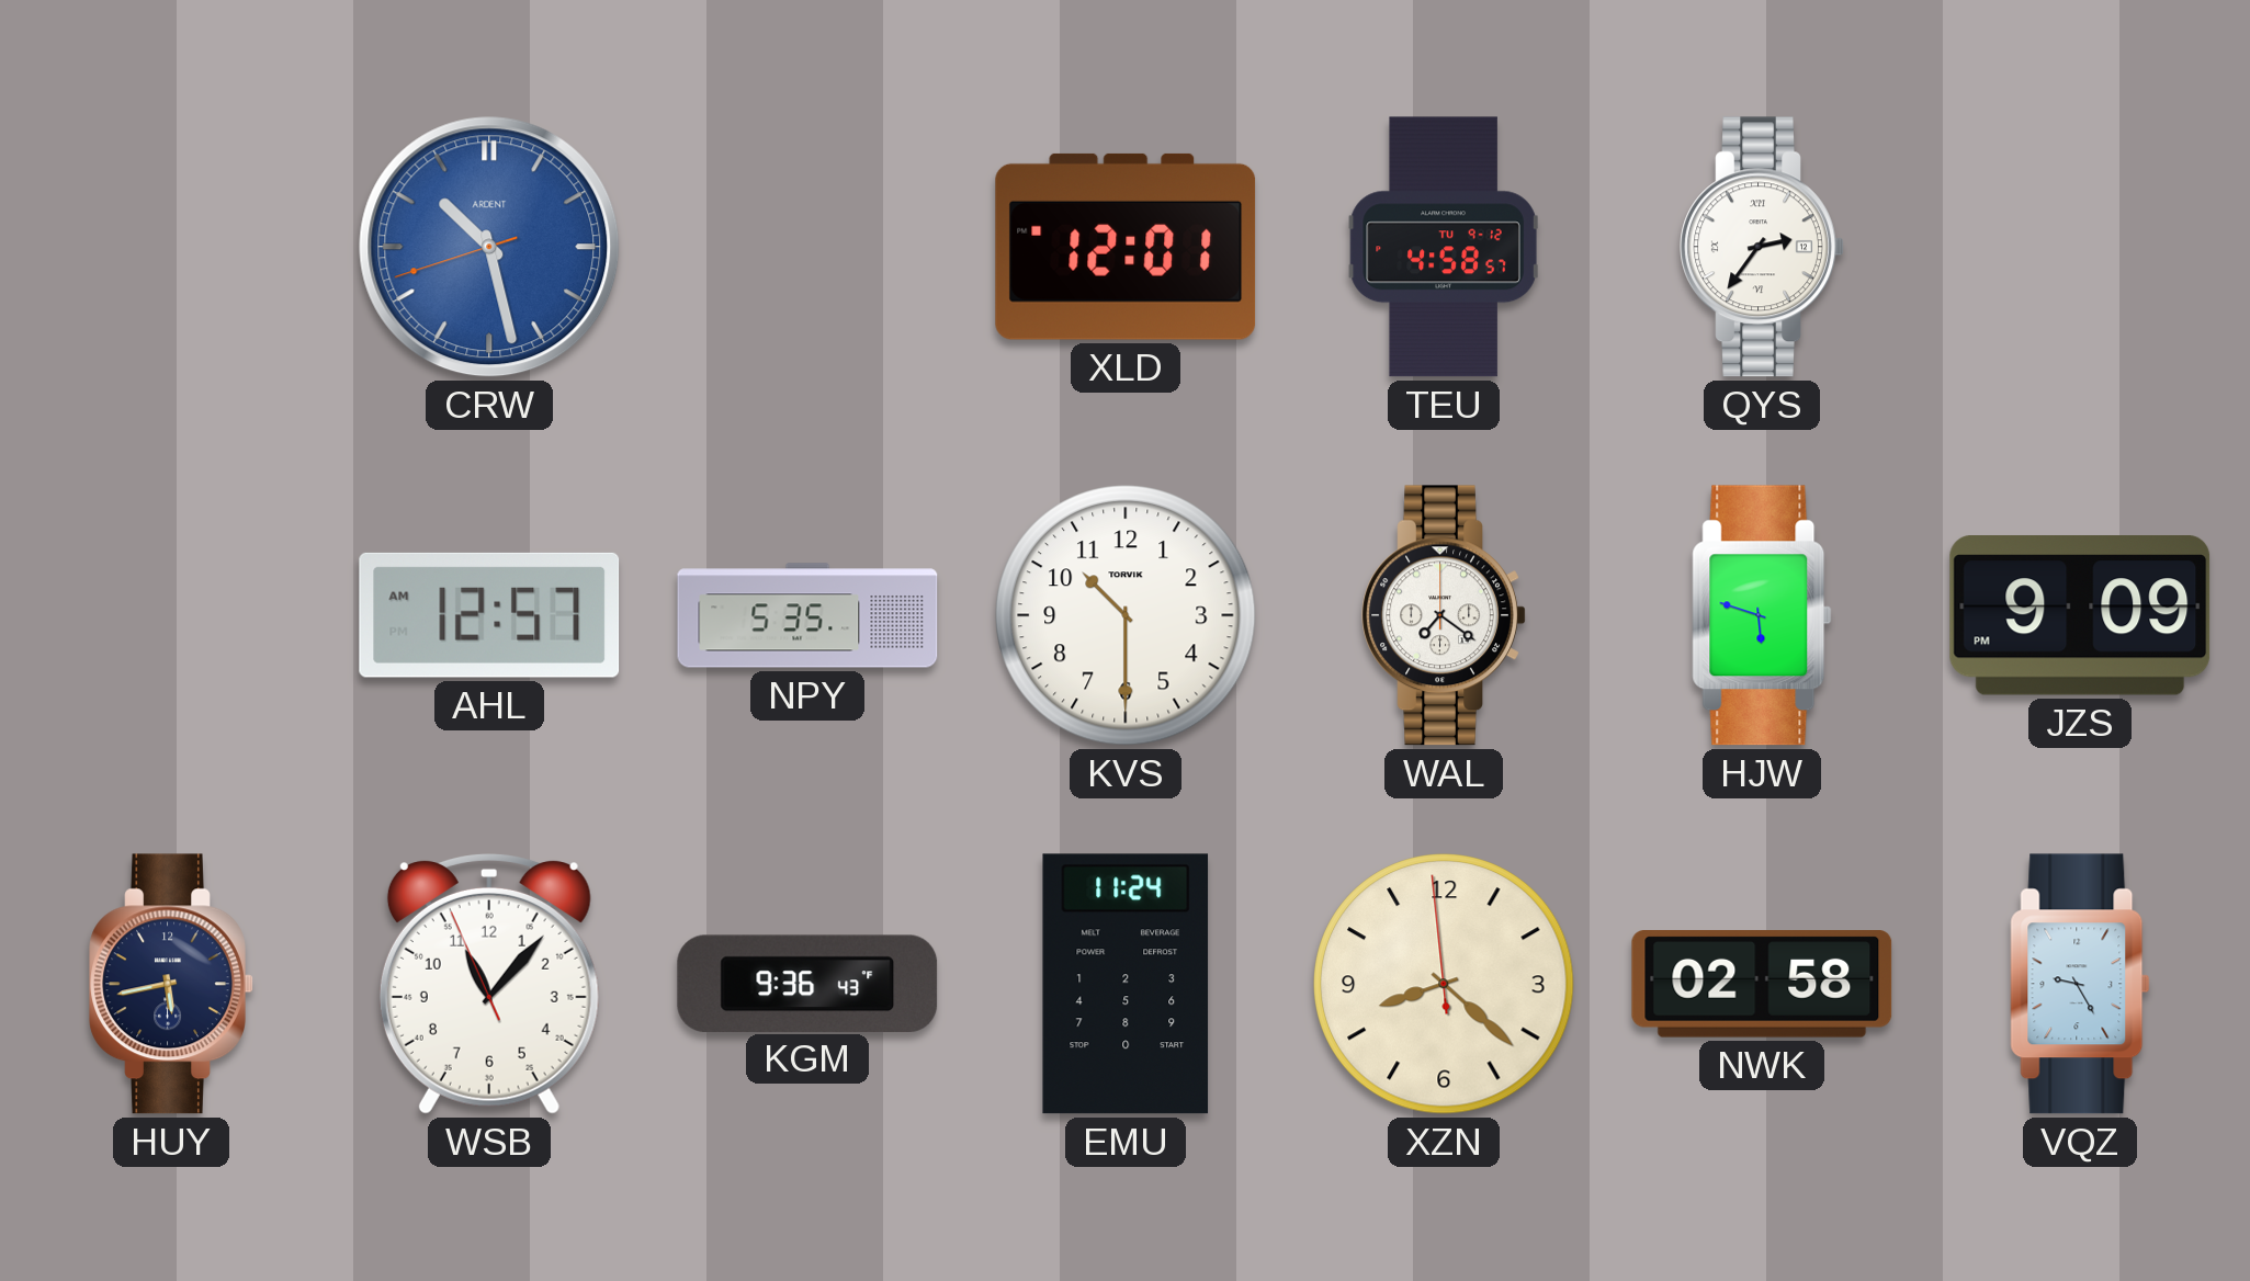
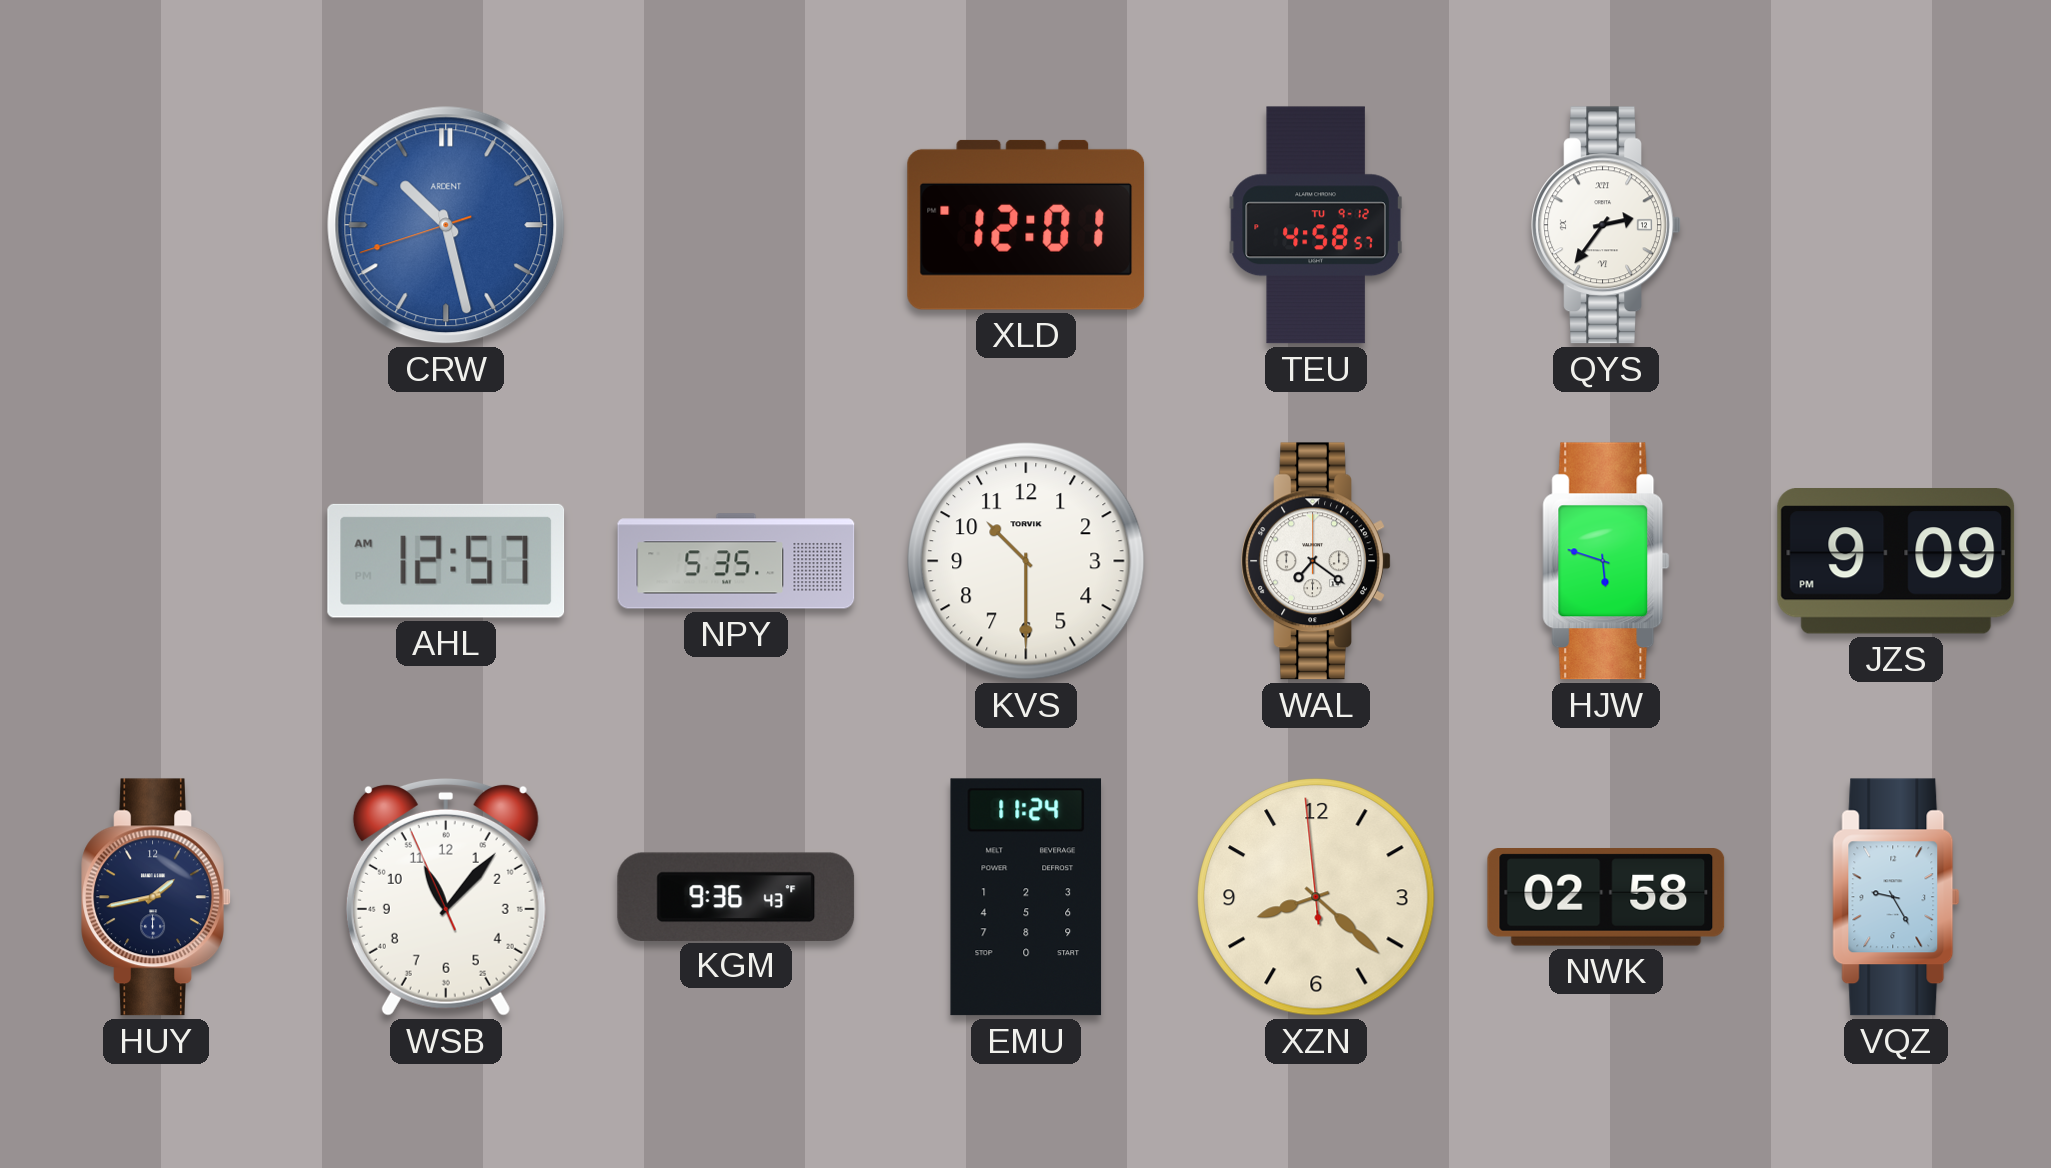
HUY: 5:43 -> 1:43 (156, 897)
